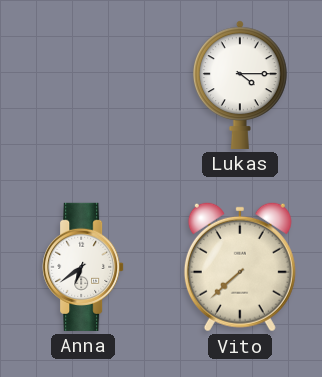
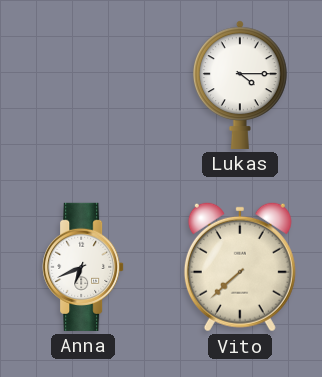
Anna: 6:39 -> 6:41 (83, 267)
